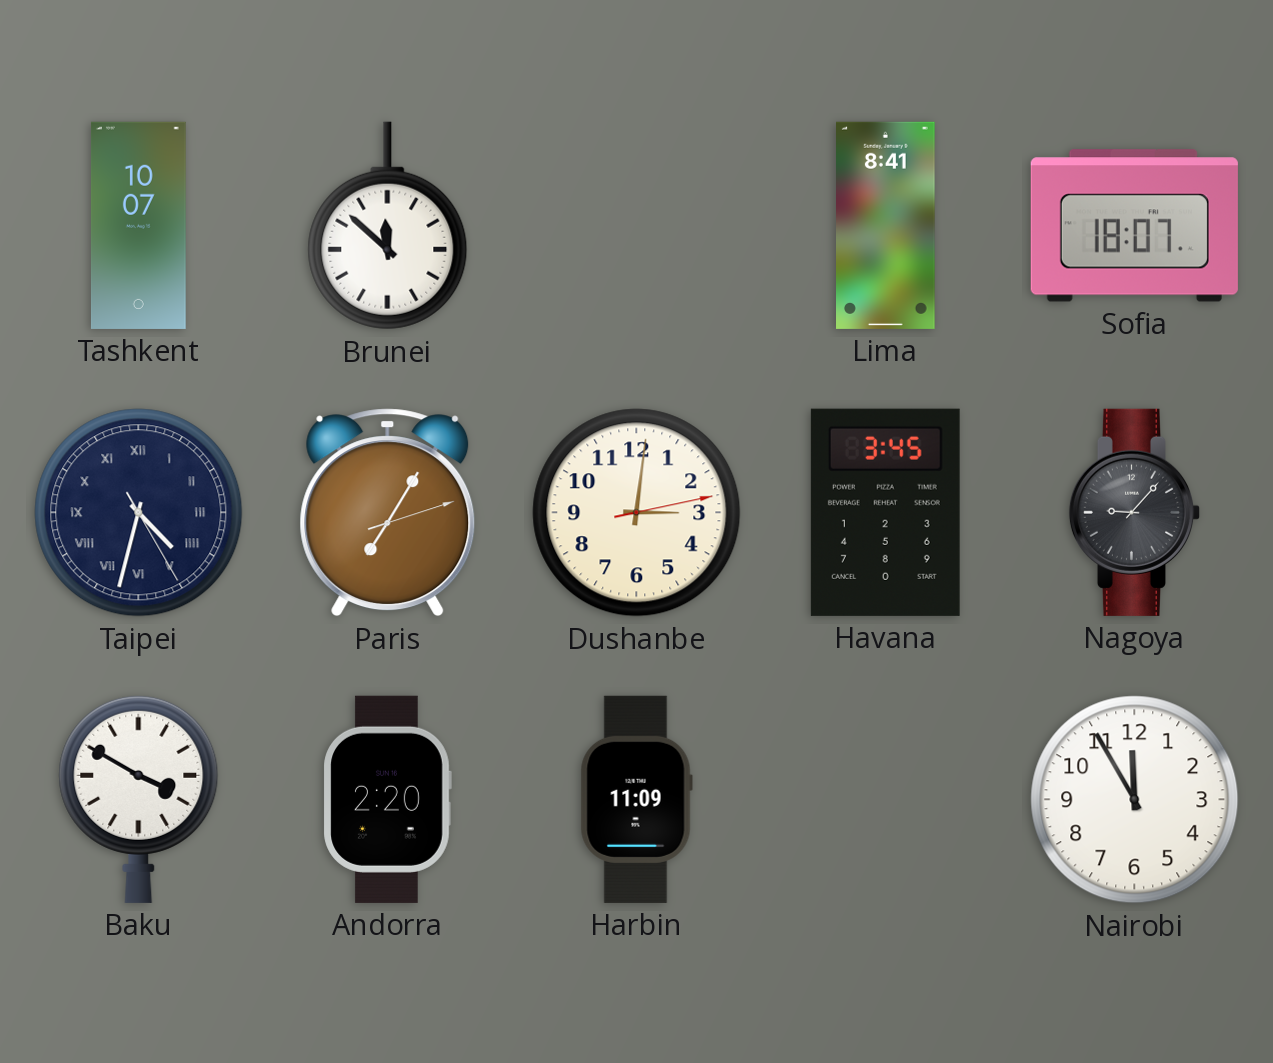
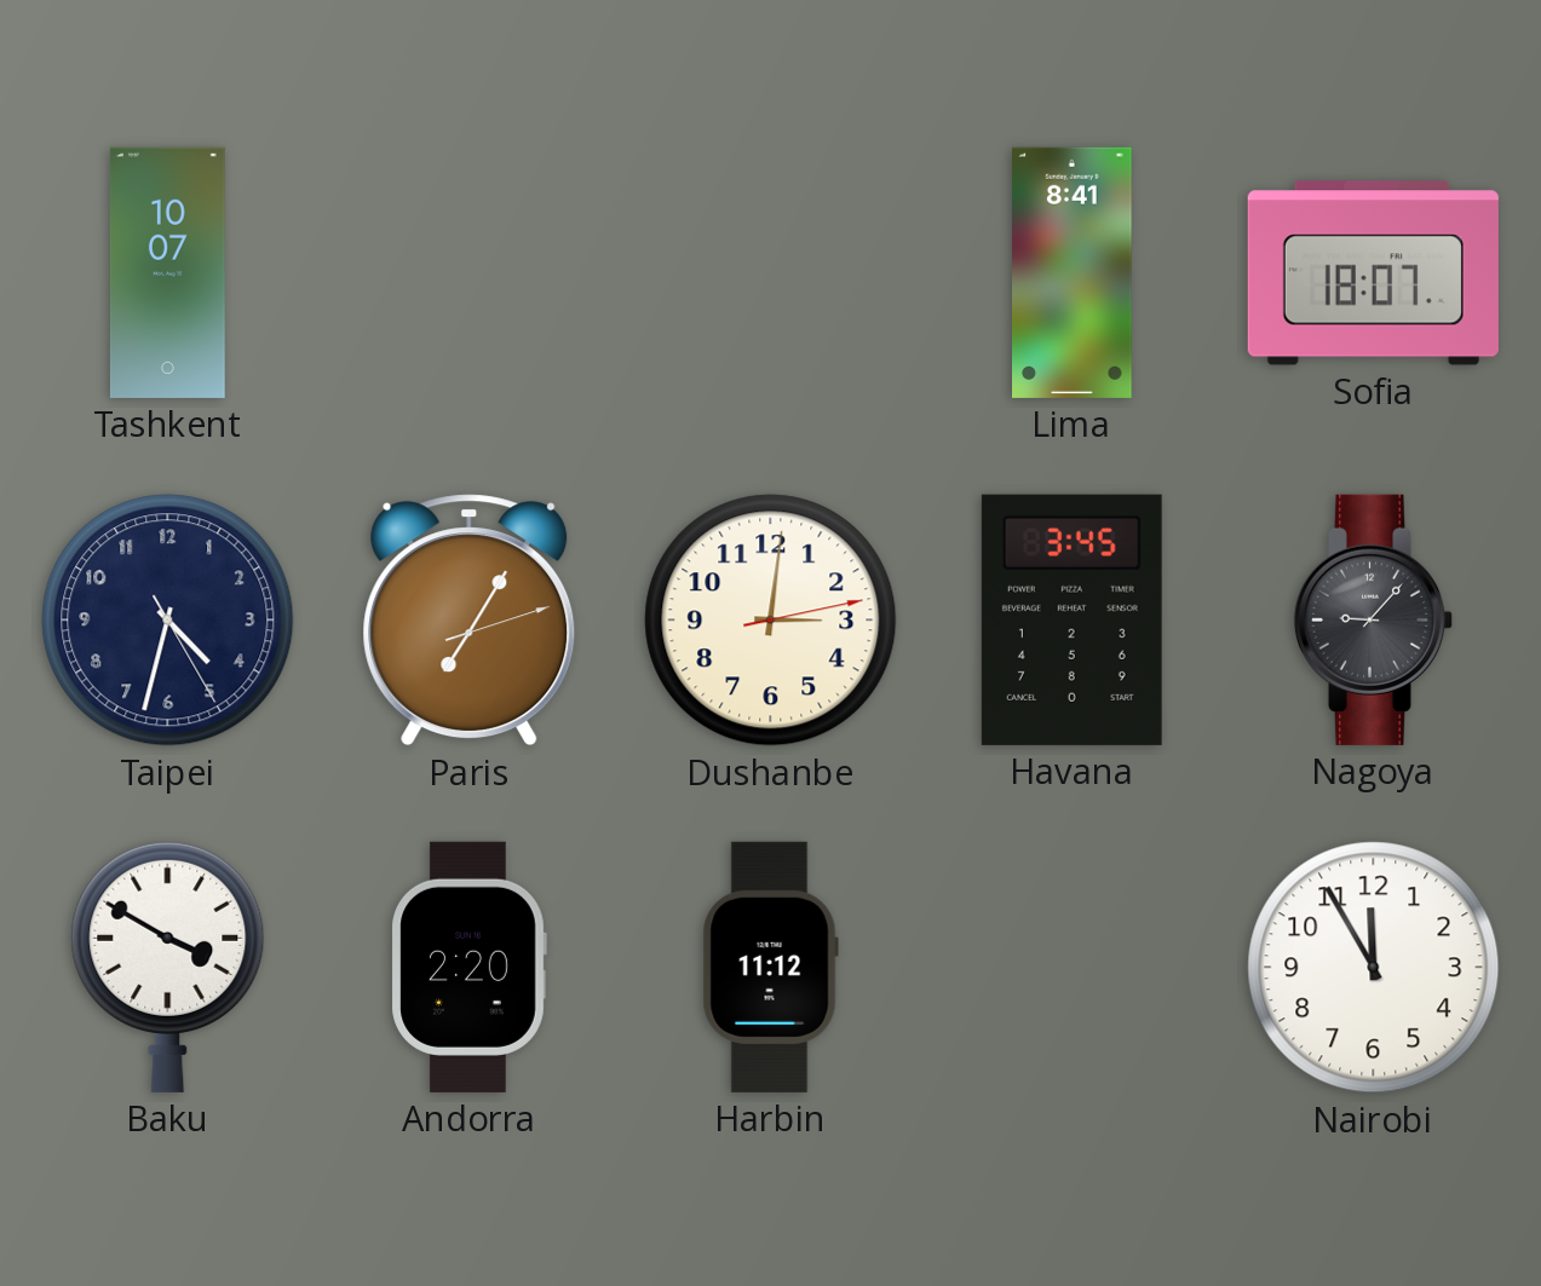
Brunei: 11:52 -> none (388, 226)
Taipei numerals: Roman -> Arabic (168, 621)
Harbin: 11:09 -> 11:12 (770, 967)
